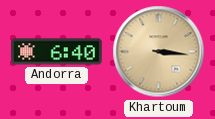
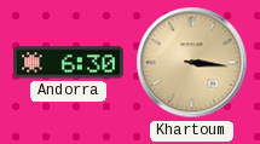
Andorra: 6:40 -> 6:30 (69, 63)
